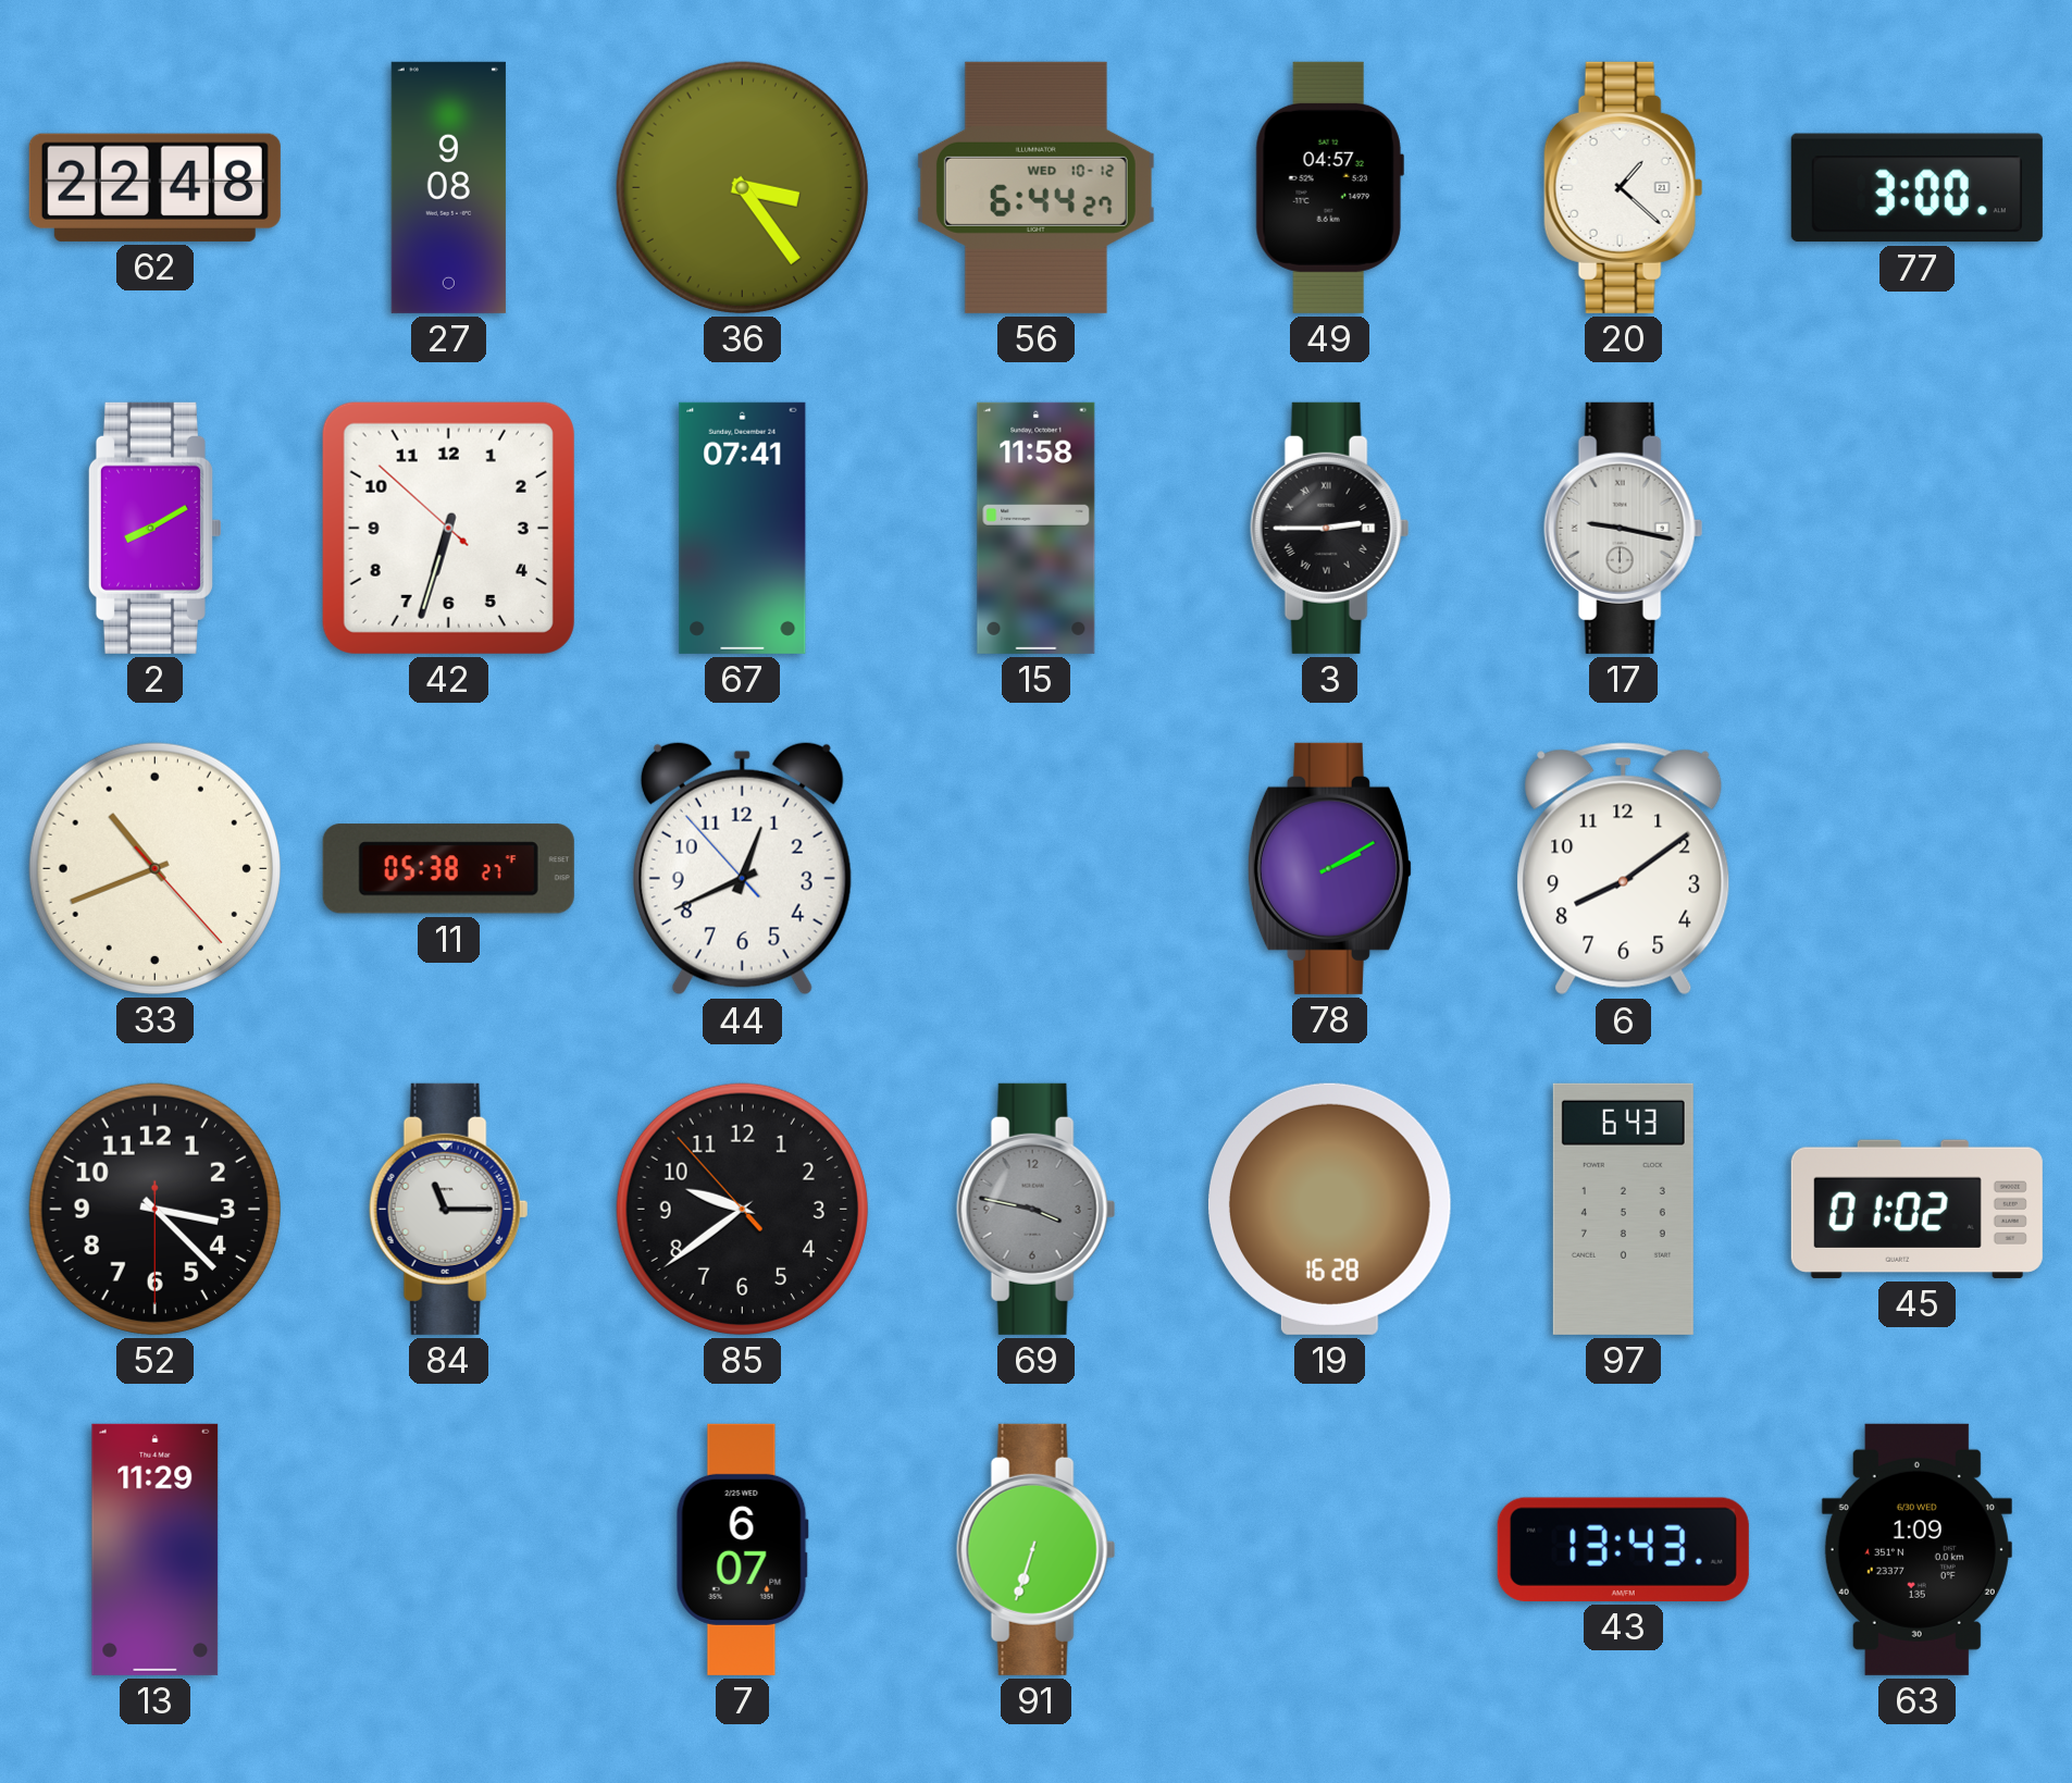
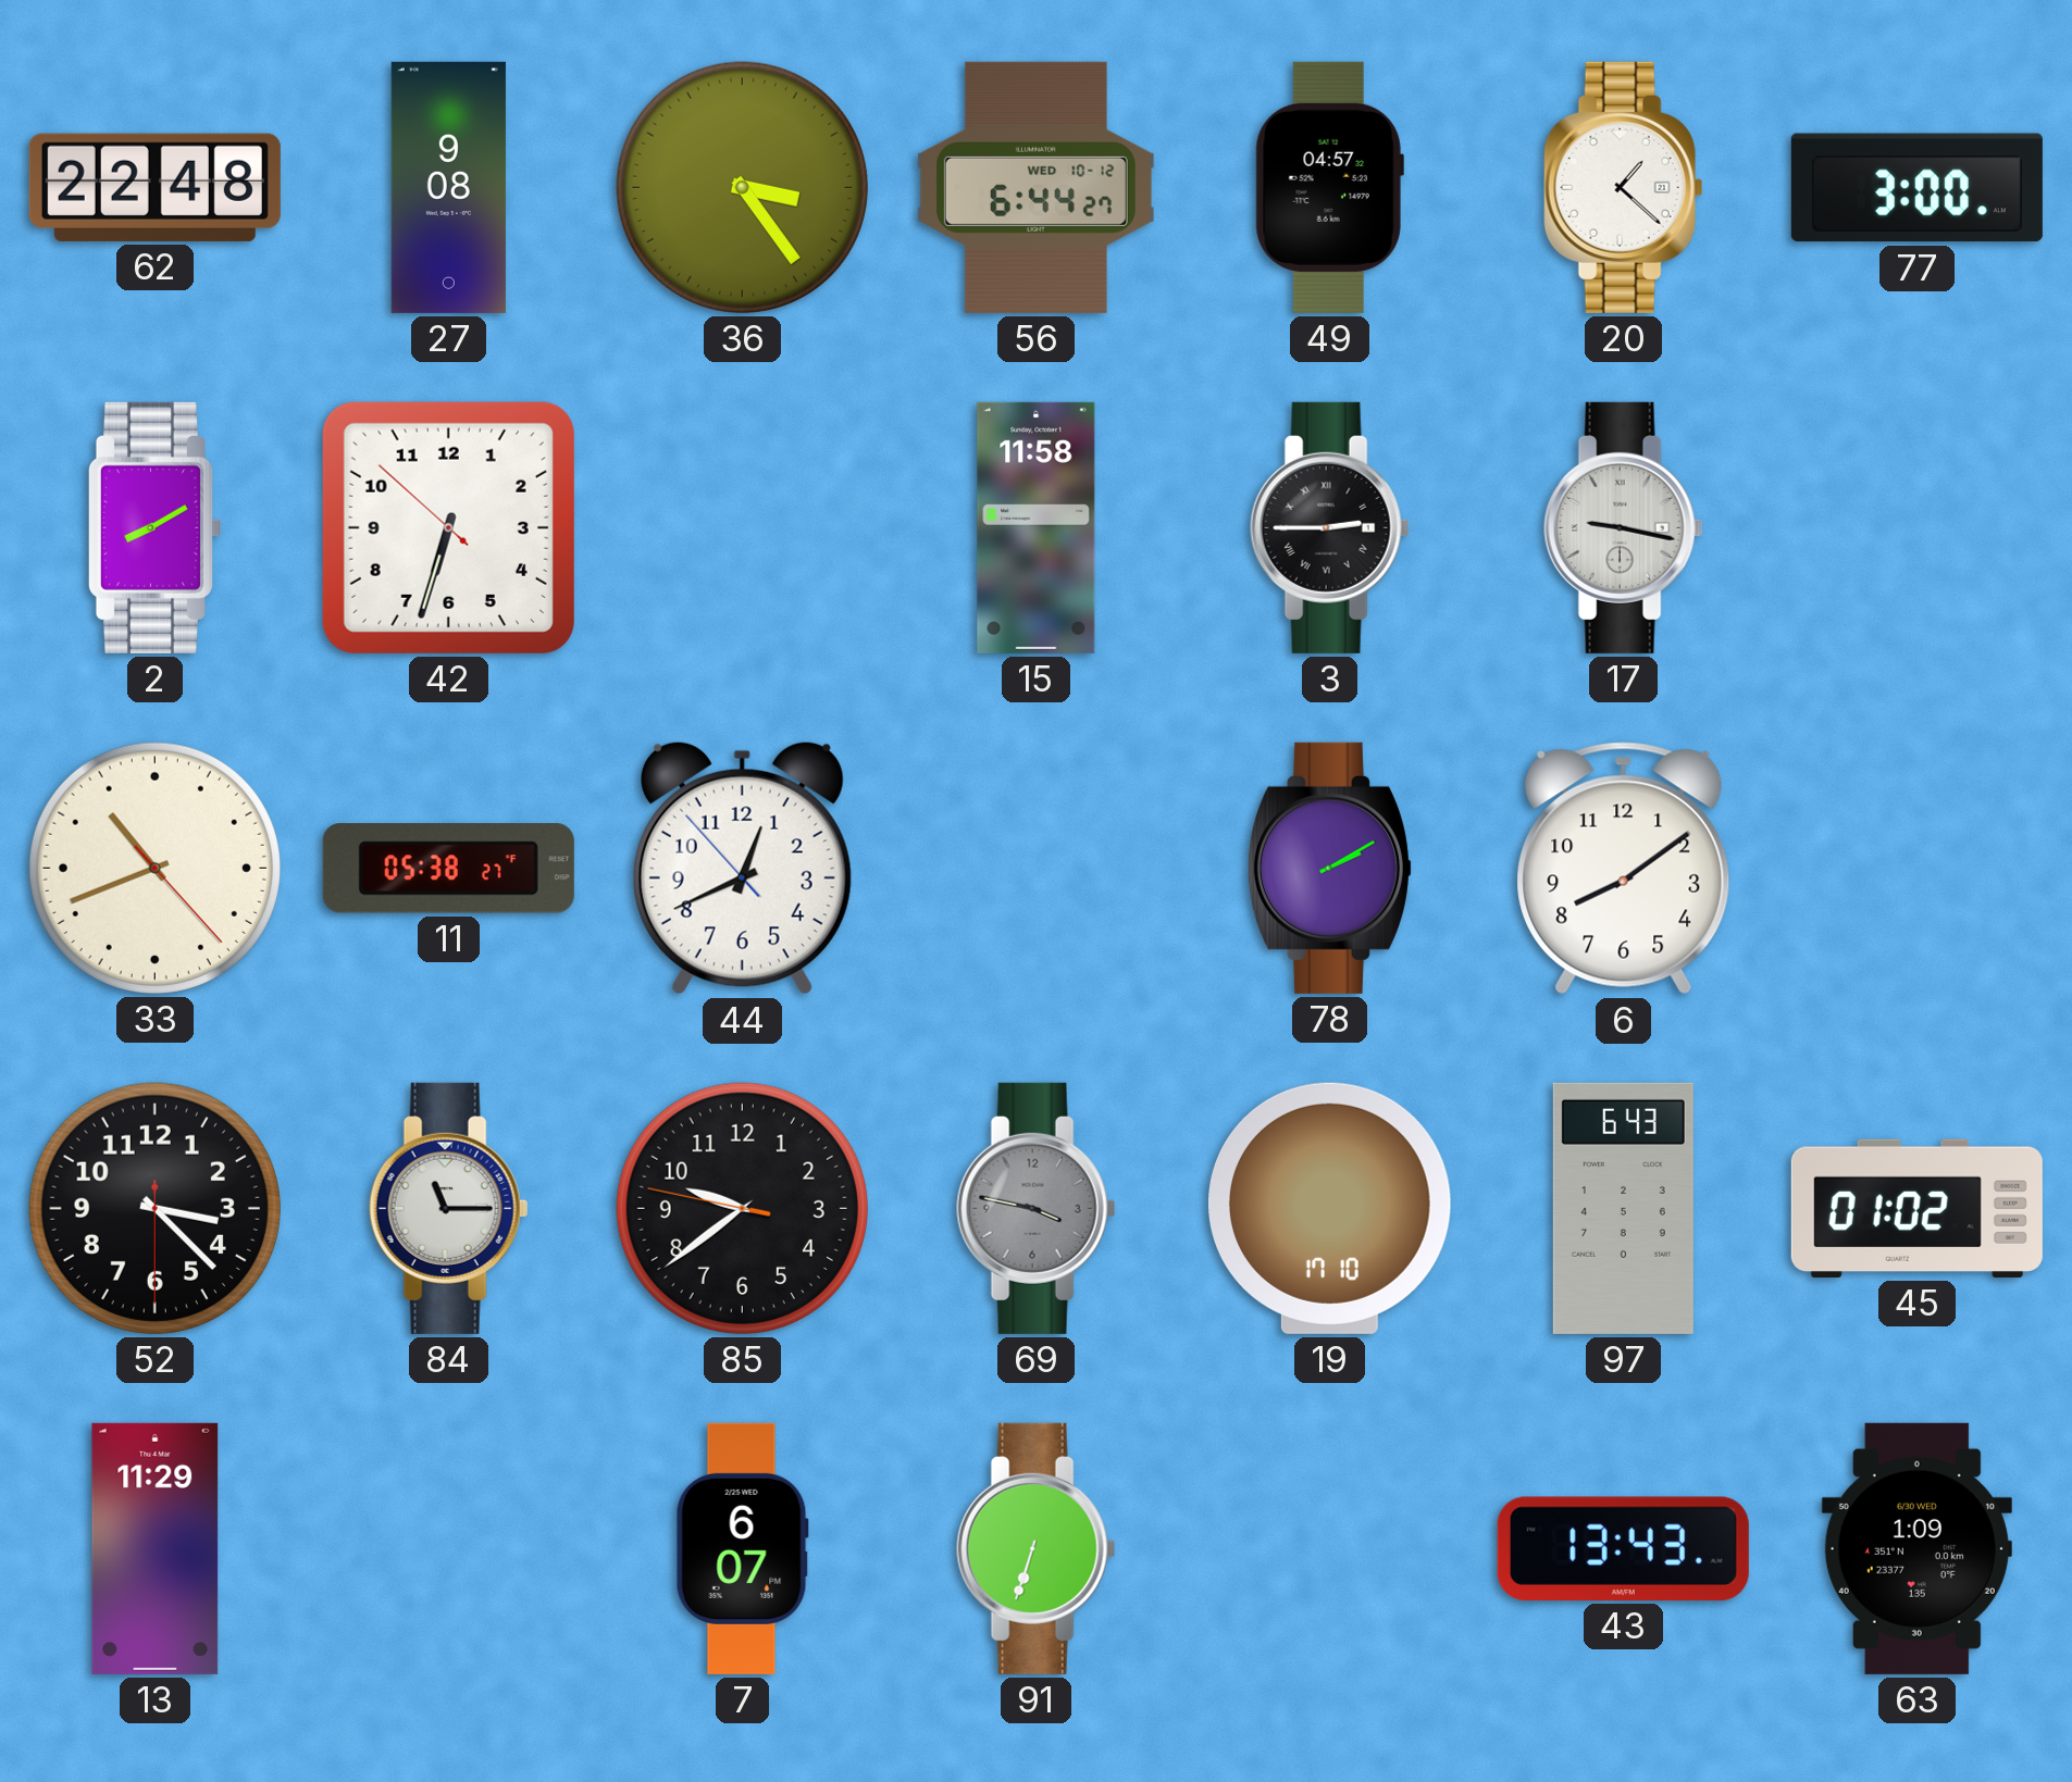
67: 07:41 -> none (743, 528)
85: 9:38:53 -> 9:38:47 (742, 1208)
19: 16:28 -> 17:10 (1329, 1208)
